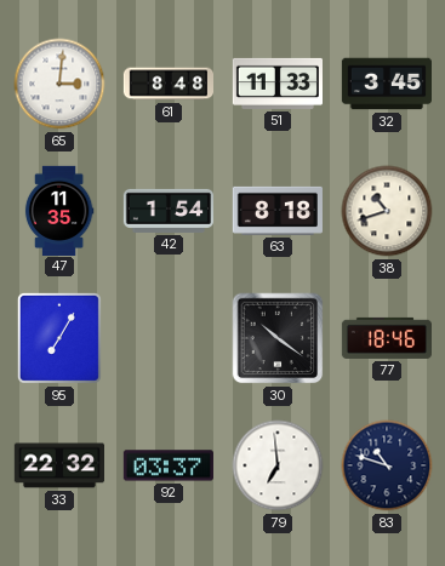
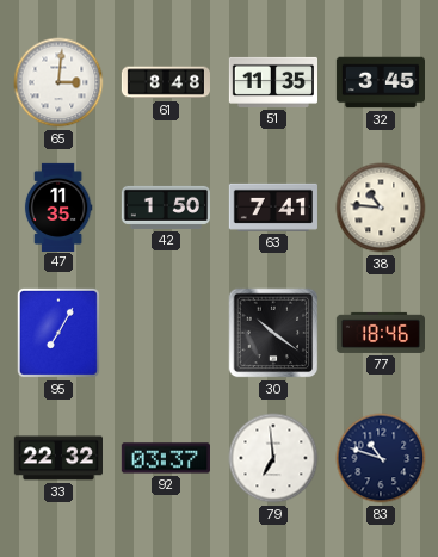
51: 11:33 -> 11:35 (272, 82)
42: 1:54 -> 1:50 (165, 208)
63: 8:18 -> 7:41 (273, 208)
38: 10:42 -> 10:46 (381, 208)
